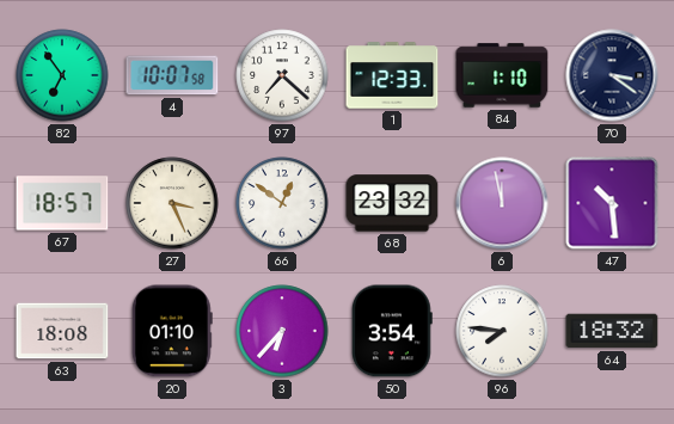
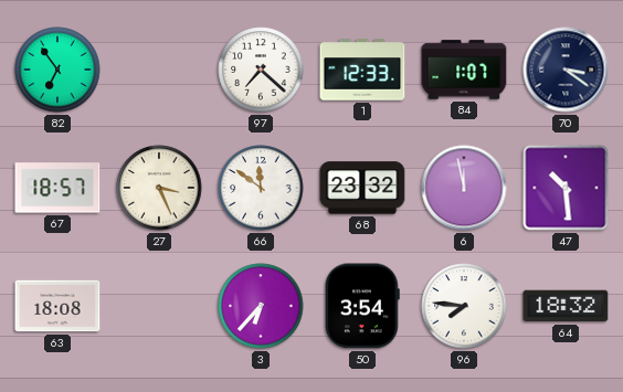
4: 10:07 -> none (172, 75)
84: 1:10 -> 1:07 (464, 70)
66: 12:51 -> 11:51 (261, 188)
20: 01:10 -> none (172, 331)
